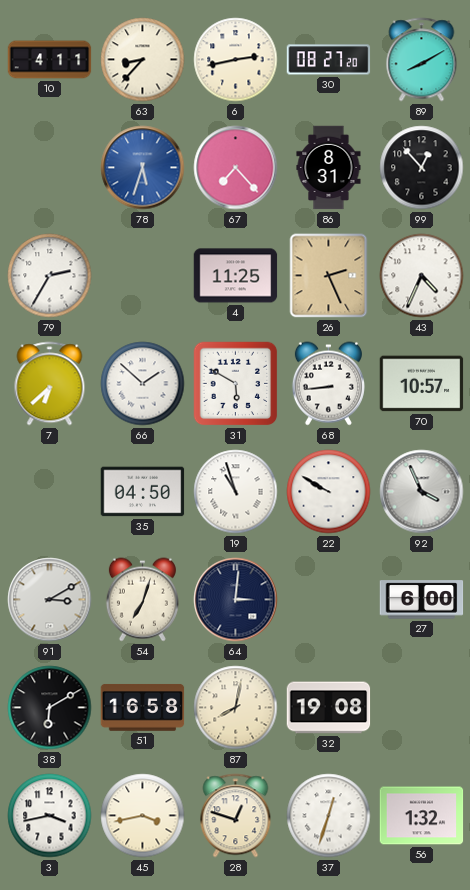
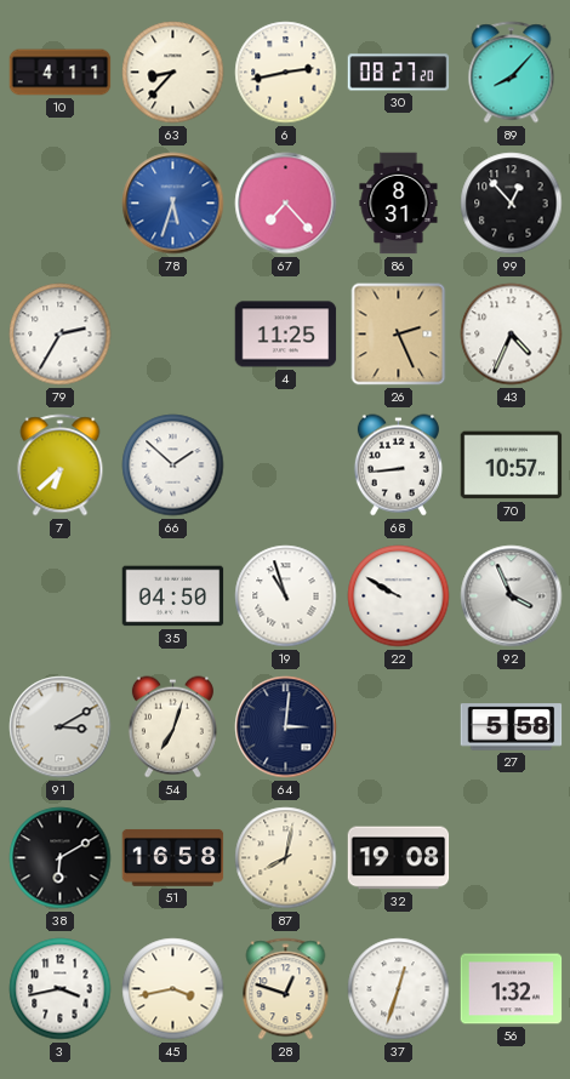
89: 8:10 -> 8:07 (512, 73)
31: 5:50 -> none (236, 384)
27: 6:00 -> 5:58 (512, 727)
